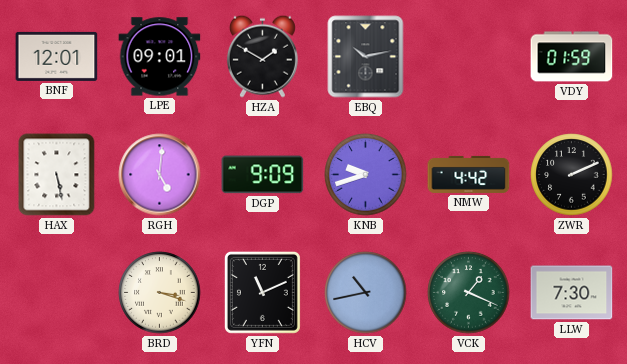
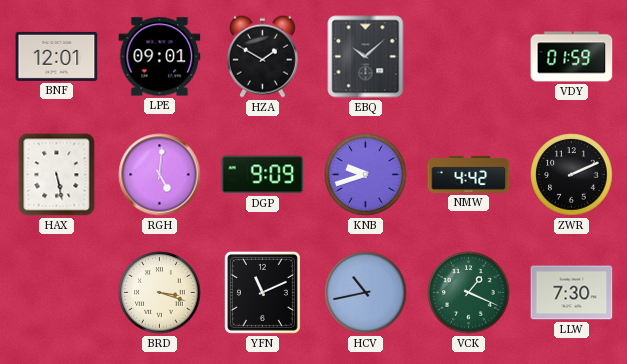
EBQ: 10:13 -> 10:08 (366, 57)
